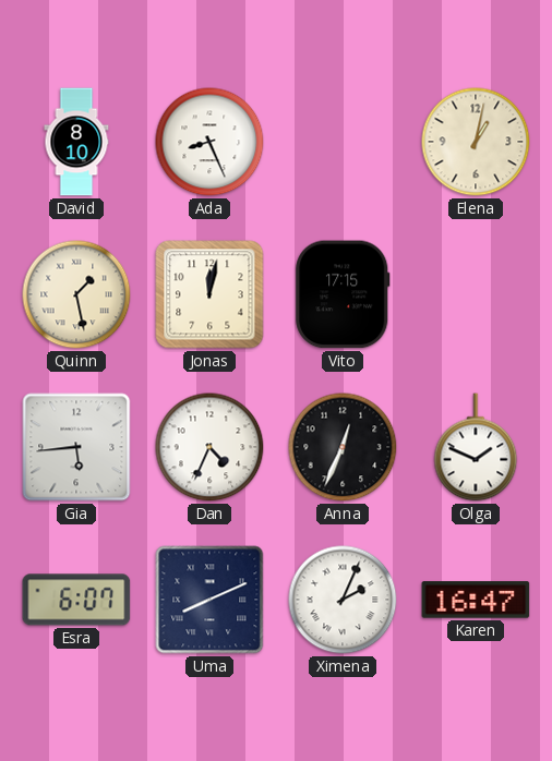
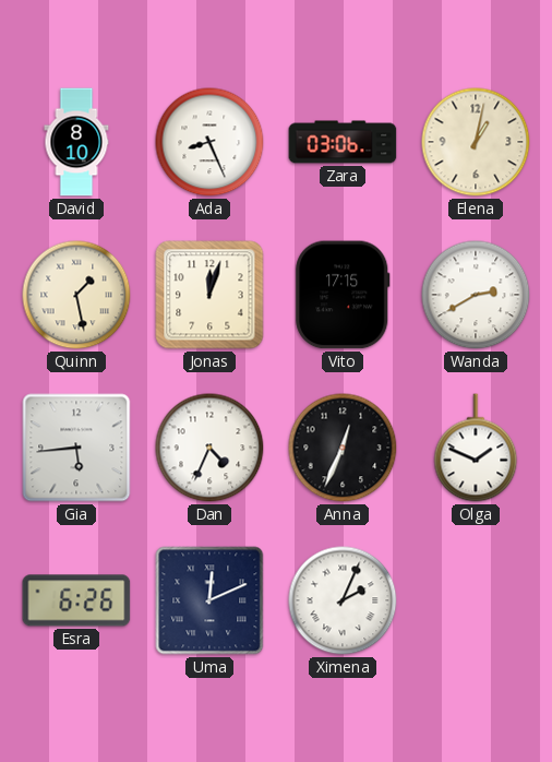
Zara: none -> 03:06 (343, 142)
Jonas: 12:02 -> 12:03 (209, 295)
Wanda: none -> 2:40 (476, 295)
Esra: 6:07 -> 6:26 (76, 600)
Uma: 8:11 -> 12:11 (209, 600)
Karen: 16:47 -> none (476, 600)
